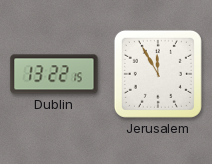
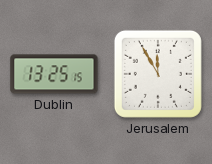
Dublin: 13:22 -> 13:25 (54, 74)
